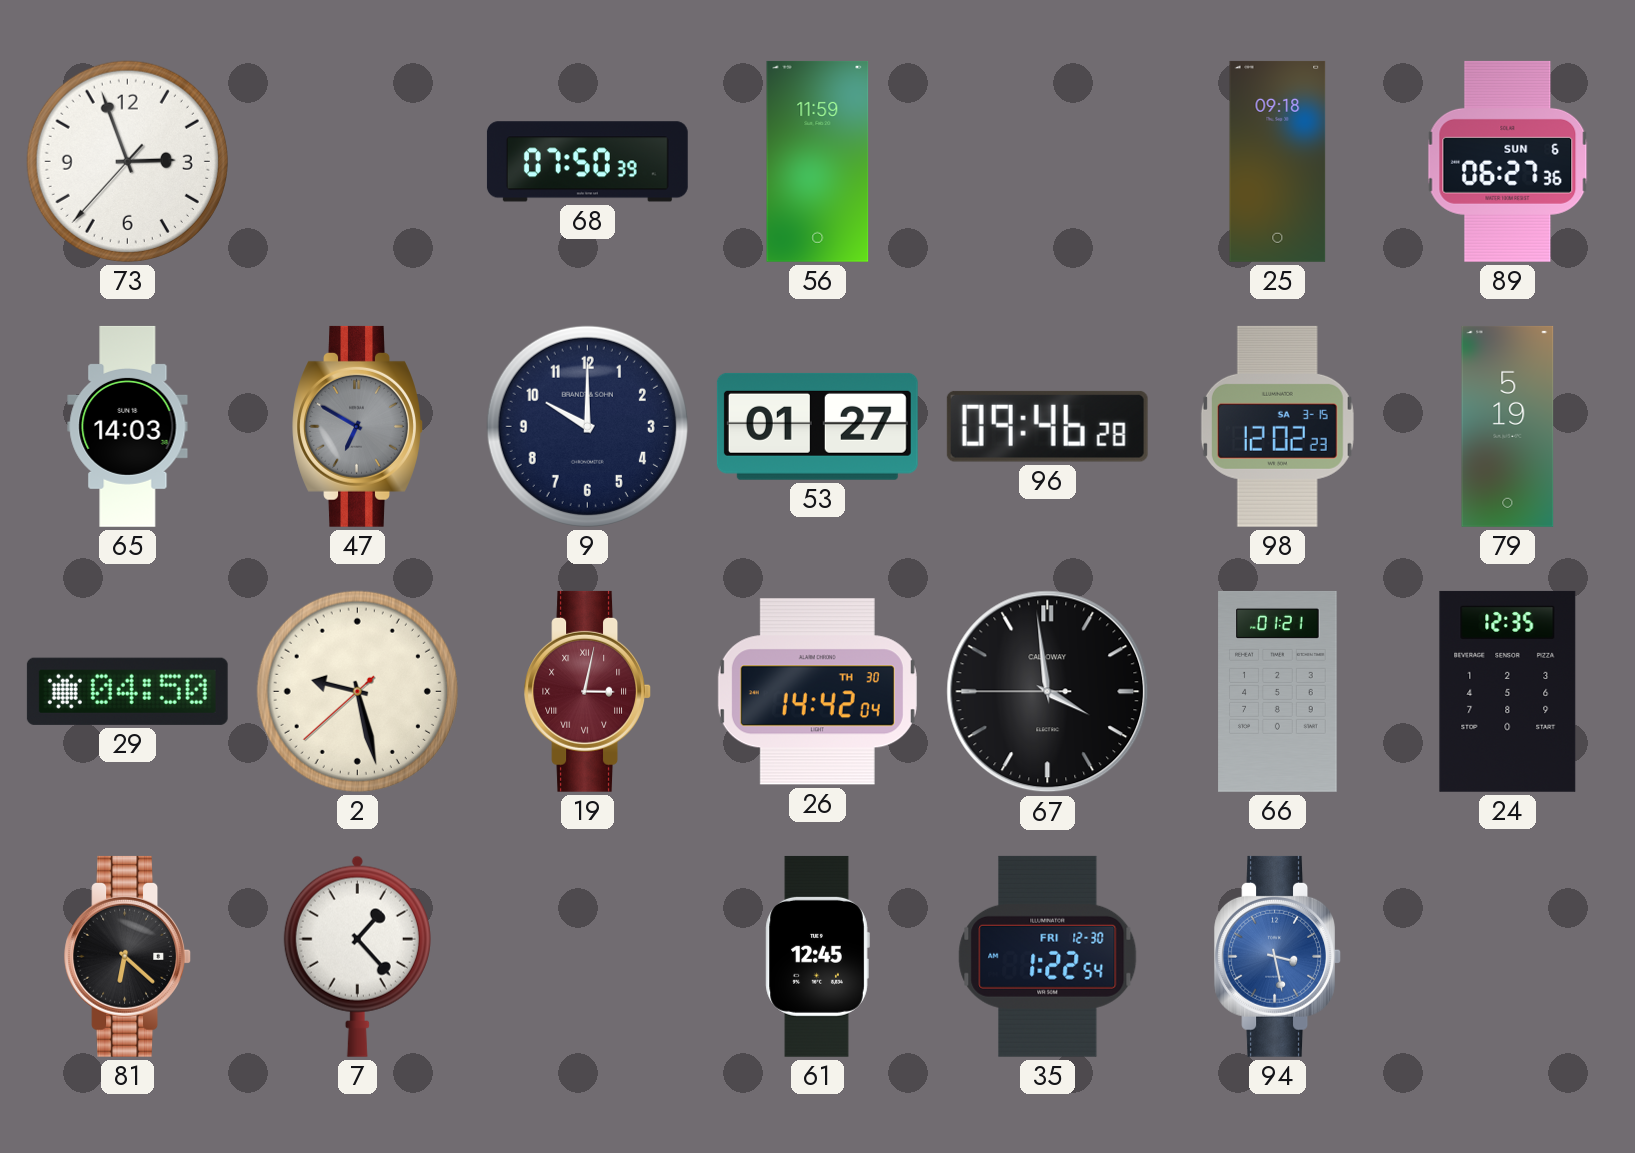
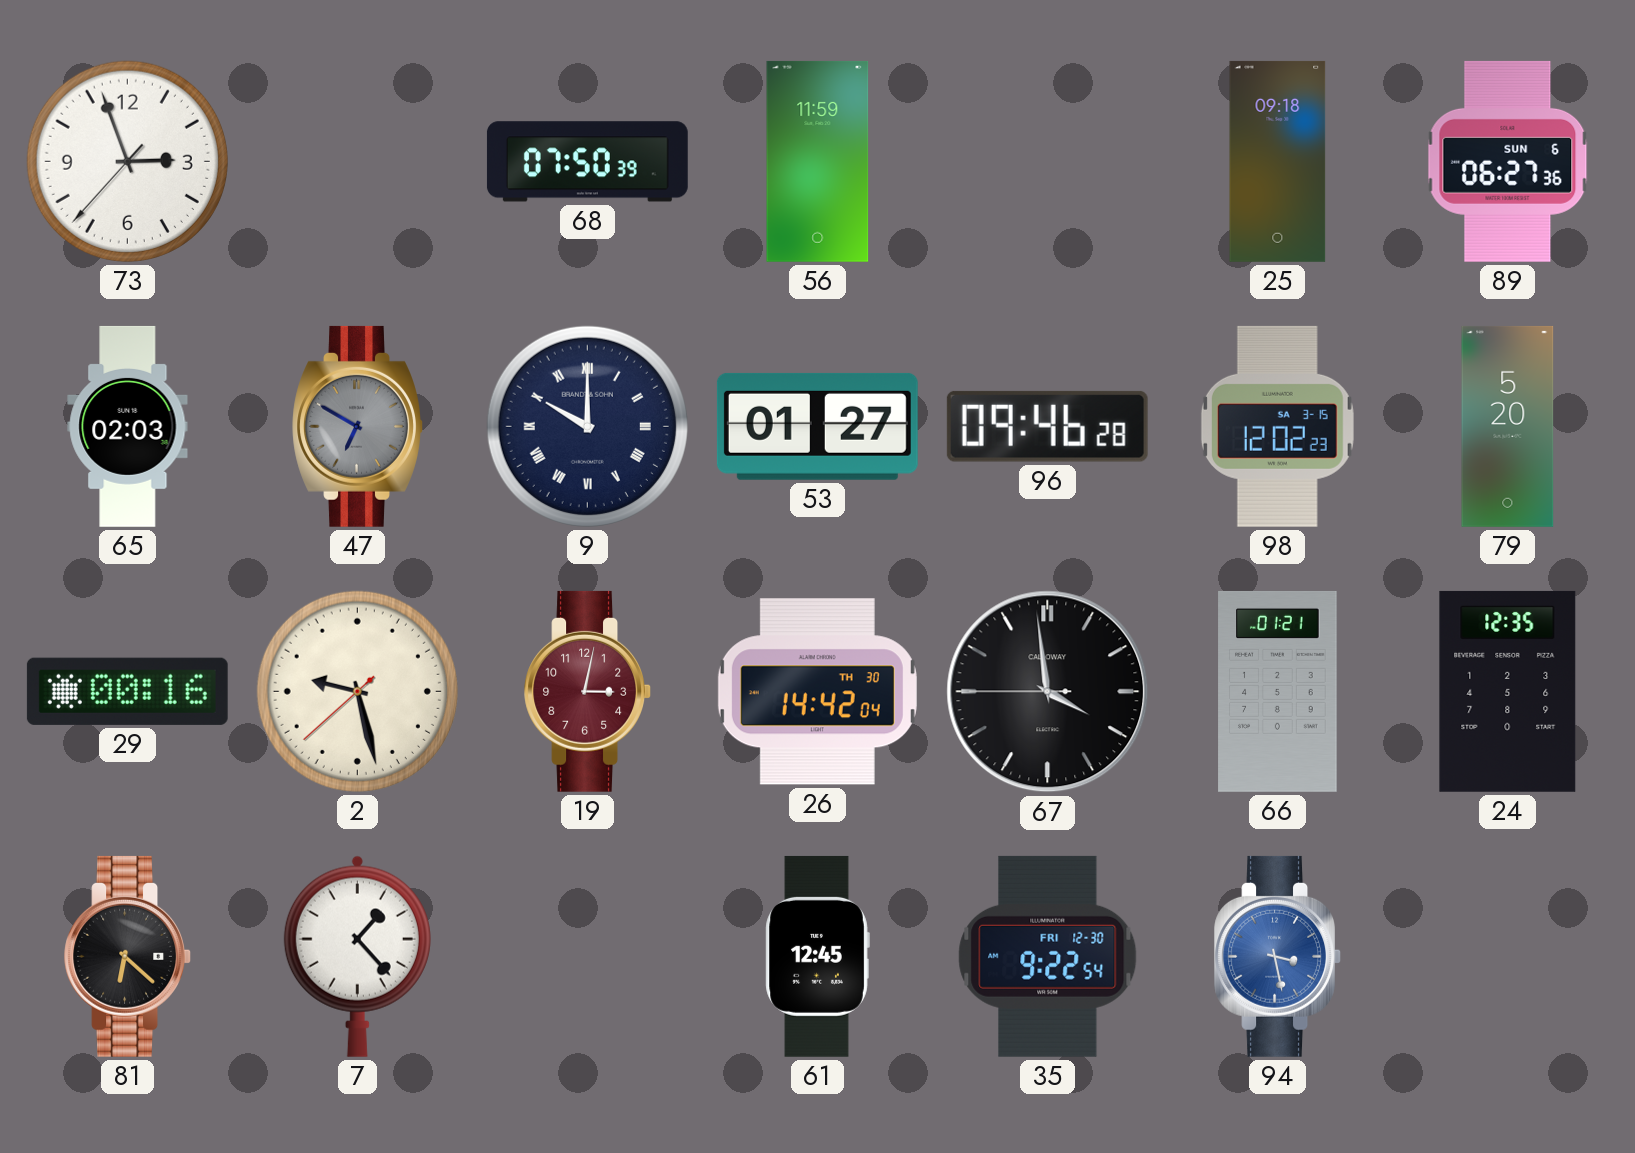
65: 14:03 -> 02:03 (128, 426)
9 numerals: Arabic -> Roman (587, 426)
79: 5:19 -> 5:20 (1508, 426)
29: 04:50 -> 00:16 (127, 691)
19 numerals: Roman -> Arabic (587, 691)
35: 1:22 -> 9:22 (1048, 956)
